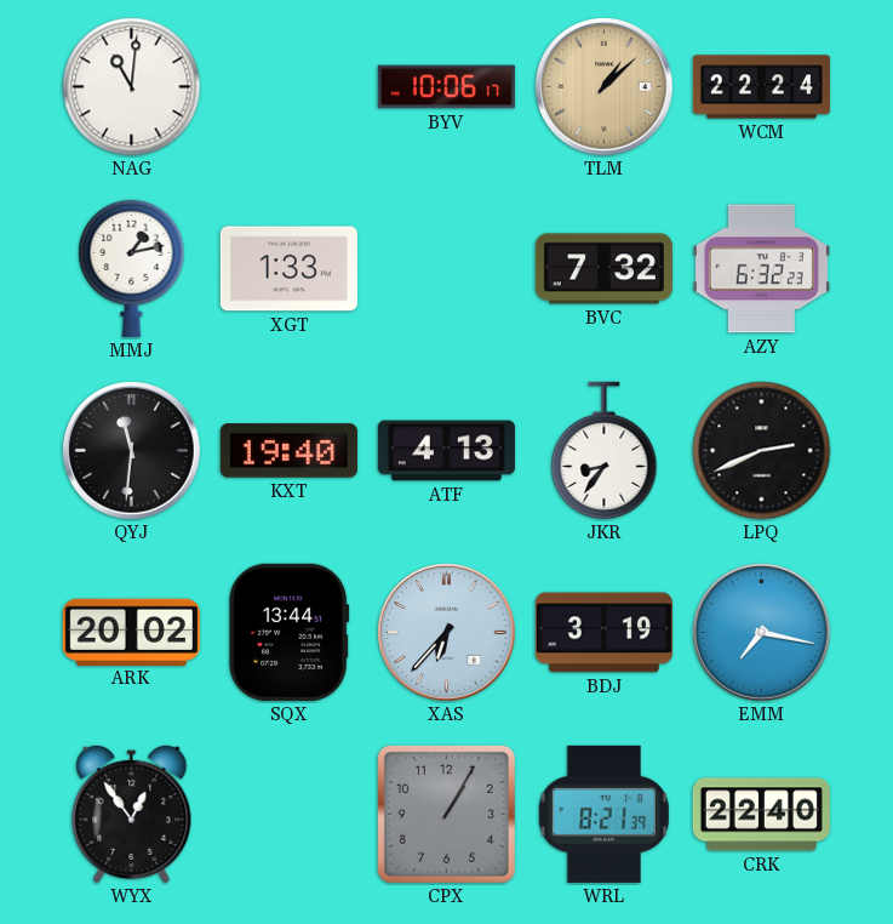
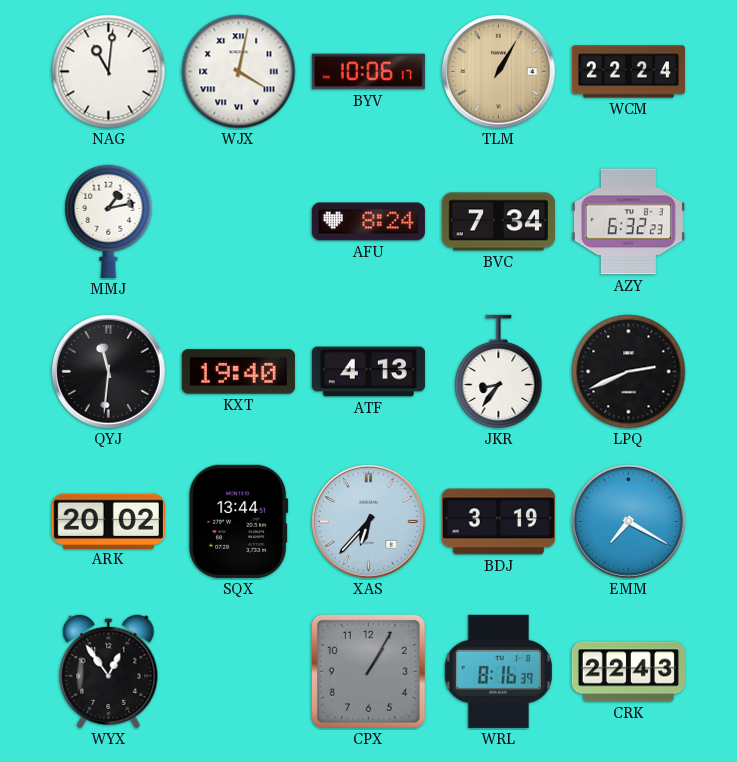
WJX: none -> 4:02 (239, 72)
TLM: 1:08 -> 1:05 (499, 72)
XGT: 1:33 -> none (288, 269)
AFU: none -> 8:24 (368, 222)
BVC: 7:32 -> 7:34 (498, 222)
EMM: 7:17 -> 7:20 (629, 522)
WRL: 8:21 -> 8:16 (498, 671)
CRK: 22:40 -> 22:43 (628, 672)
